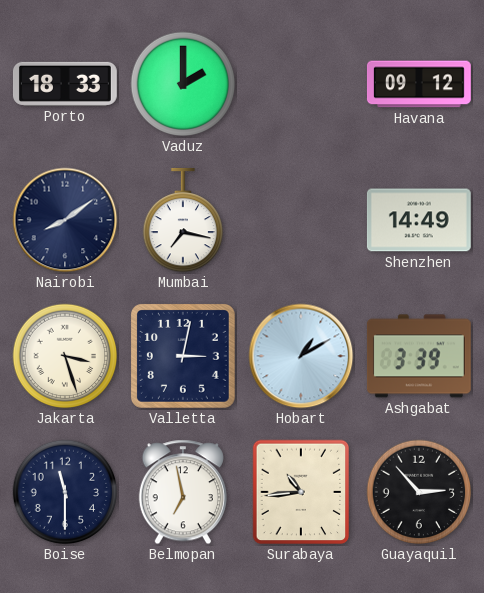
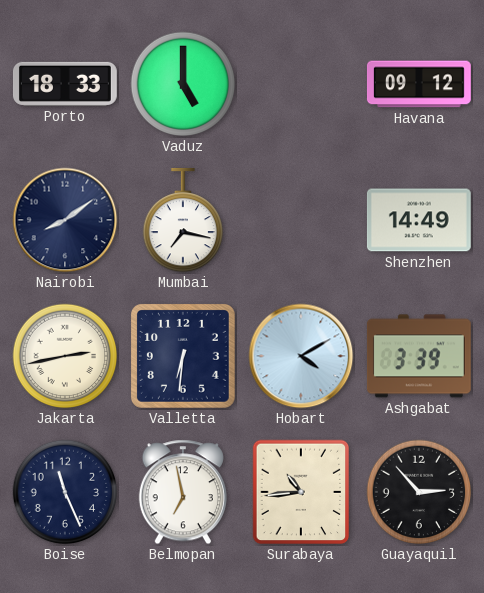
Vaduz: 2:00 -> 5:00 (183, 84)
Jakarta: 3:27 -> 2:43 (65, 356)
Valletta: 3:02 -> 6:31 (183, 356)
Hobart: 1:10 -> 4:10 (301, 356)
Boise: 11:30 -> 11:26 (65, 492)
